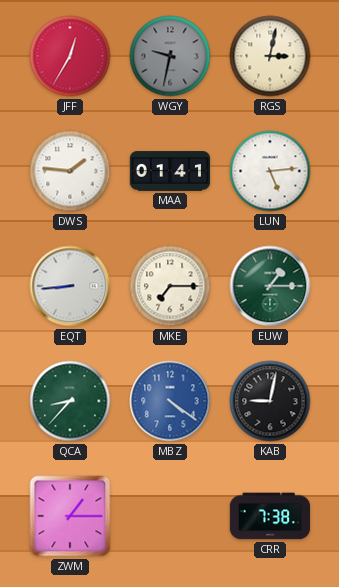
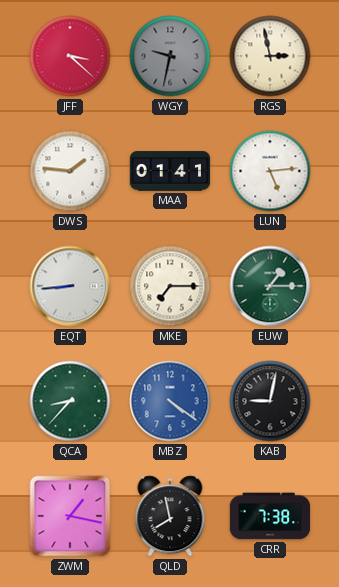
JFF: 12:35 -> 3:22 (70, 56)
RGS: 3:02 -> 2:58 (270, 56)
ZWM: 1:15 -> 1:17 (70, 516)
QLD: none -> 7:58 (170, 516)
